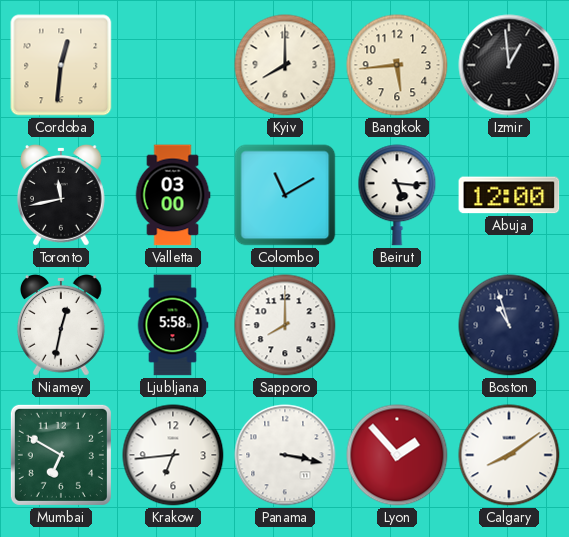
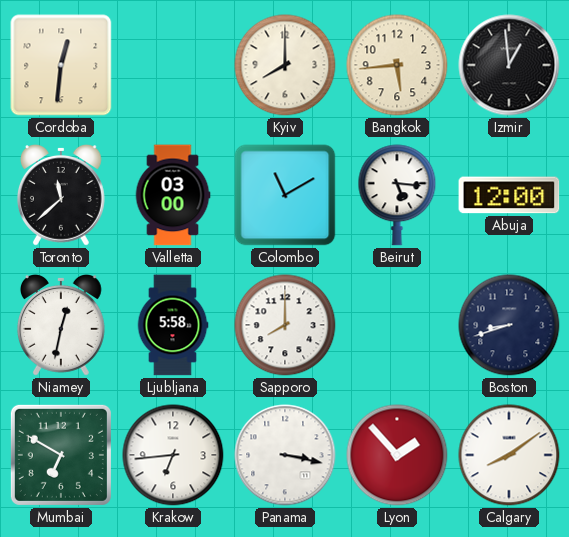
Toronto: 11:43 -> 11:38 (61, 196)
Boston: 10:57 -> 8:42 (509, 325)
